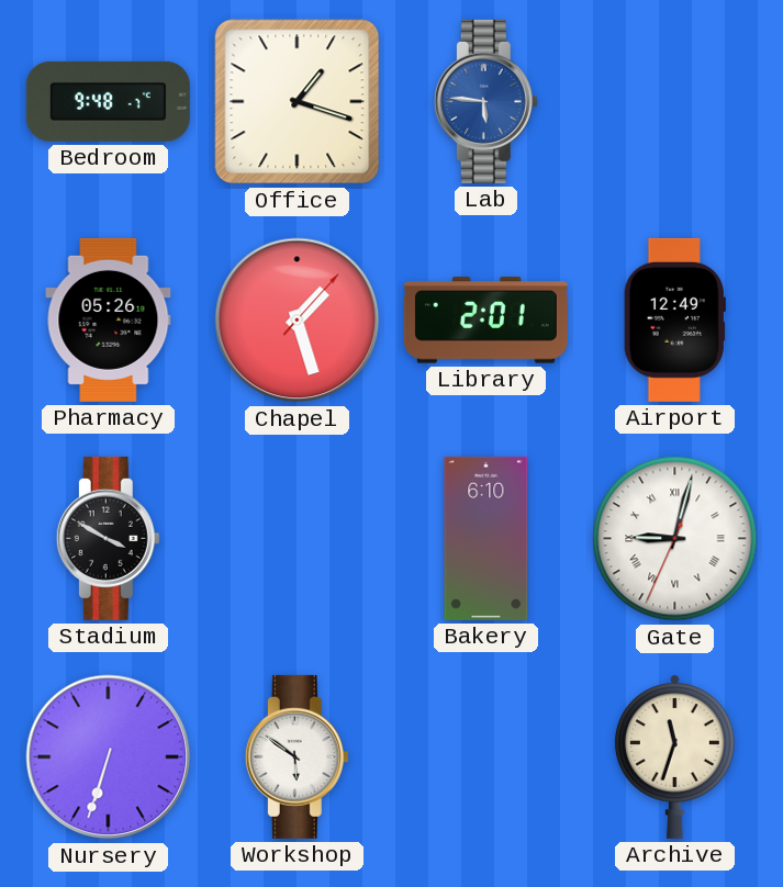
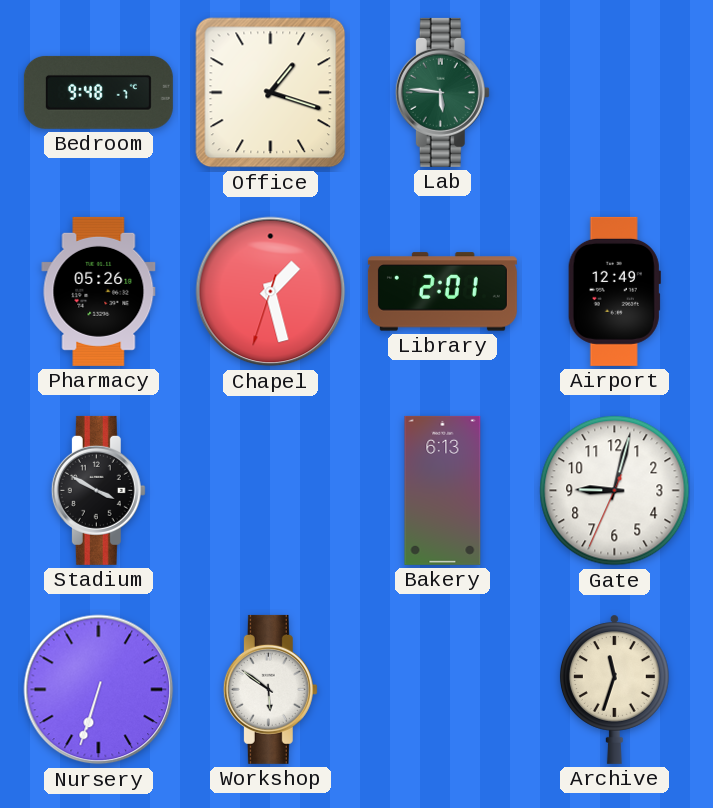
Lab dial: blue -> green (442, 92)
Chapel: 1:27:07 -> 1:27:33 (271, 292)
Bakery: 6:10 -> 6:13 (443, 490)
Gate numerals: Roman -> Arabic (615, 491)
